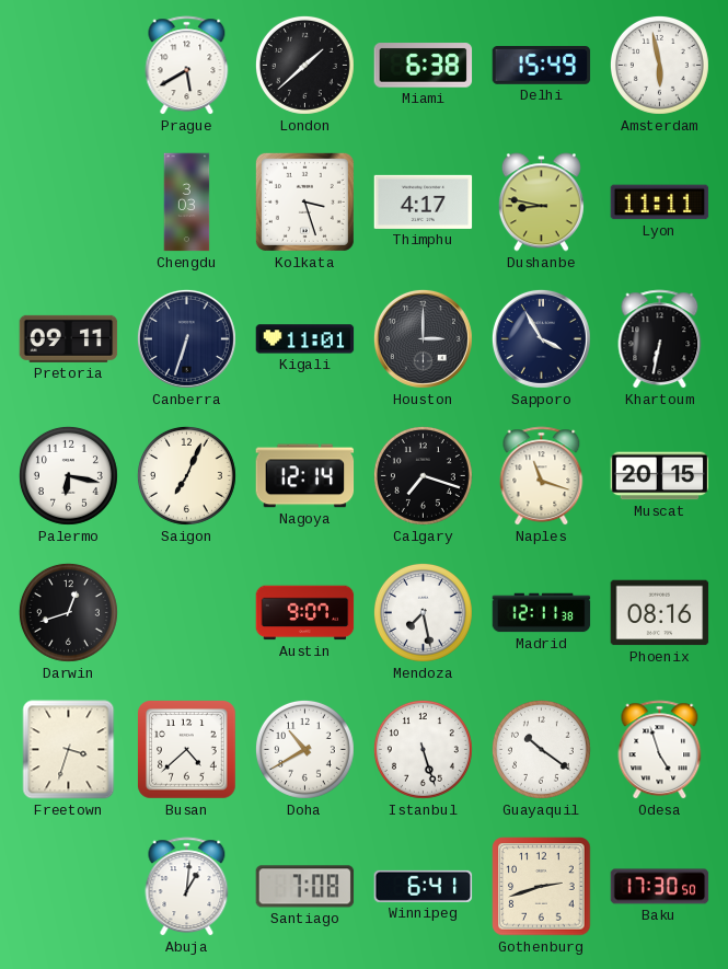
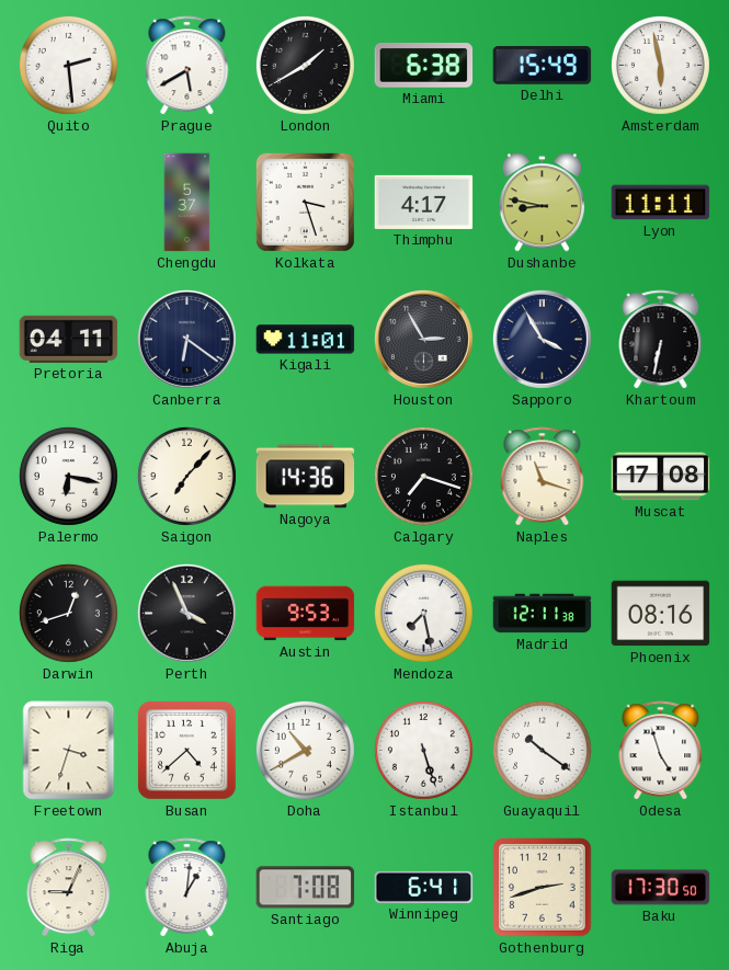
Quito: none -> 2:29 (68, 65)
London: 1:38 -> 1:40 (305, 65)
Chengdu: 3:03 -> 5:37 (187, 203)
Pretoria: 09:11 -> 04:11 (69, 339)
Canberra: 6:33 -> 6:21 (186, 339)
Houston: 3:00 -> 2:55 (423, 339)
Saigon: 7:04 -> 7:07 (186, 476)
Nagoya: 12:14 -> 14:36 (306, 477)
Muscat: 20:15 -> 17:08 (661, 477)
Perth: none -> 3:56 (186, 613)
Austin: 9:07 -> 9:53 (306, 614)
Riga: none -> 9:04 (69, 888)
